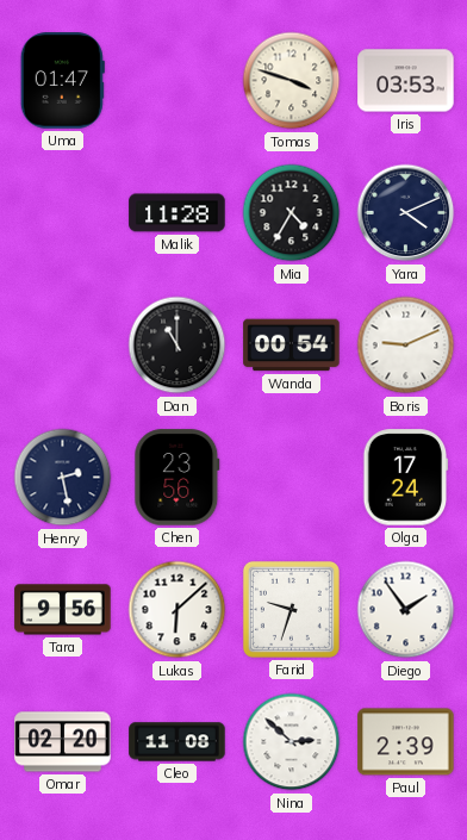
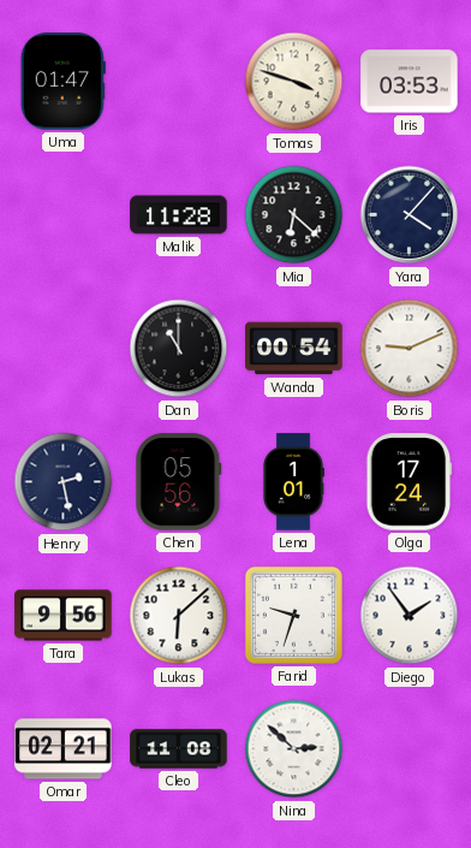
Mia: 4:35 -> 6:22 (294, 215)
Yara: 4:11 -> 4:07 (410, 215)
Chen: 23:56 -> 05:56 (179, 482)
Lena: none -> 1:01 (293, 482)
Omar: 02:20 -> 02:21 (64, 749)
Paul: 2:39 -> none (406, 742)
